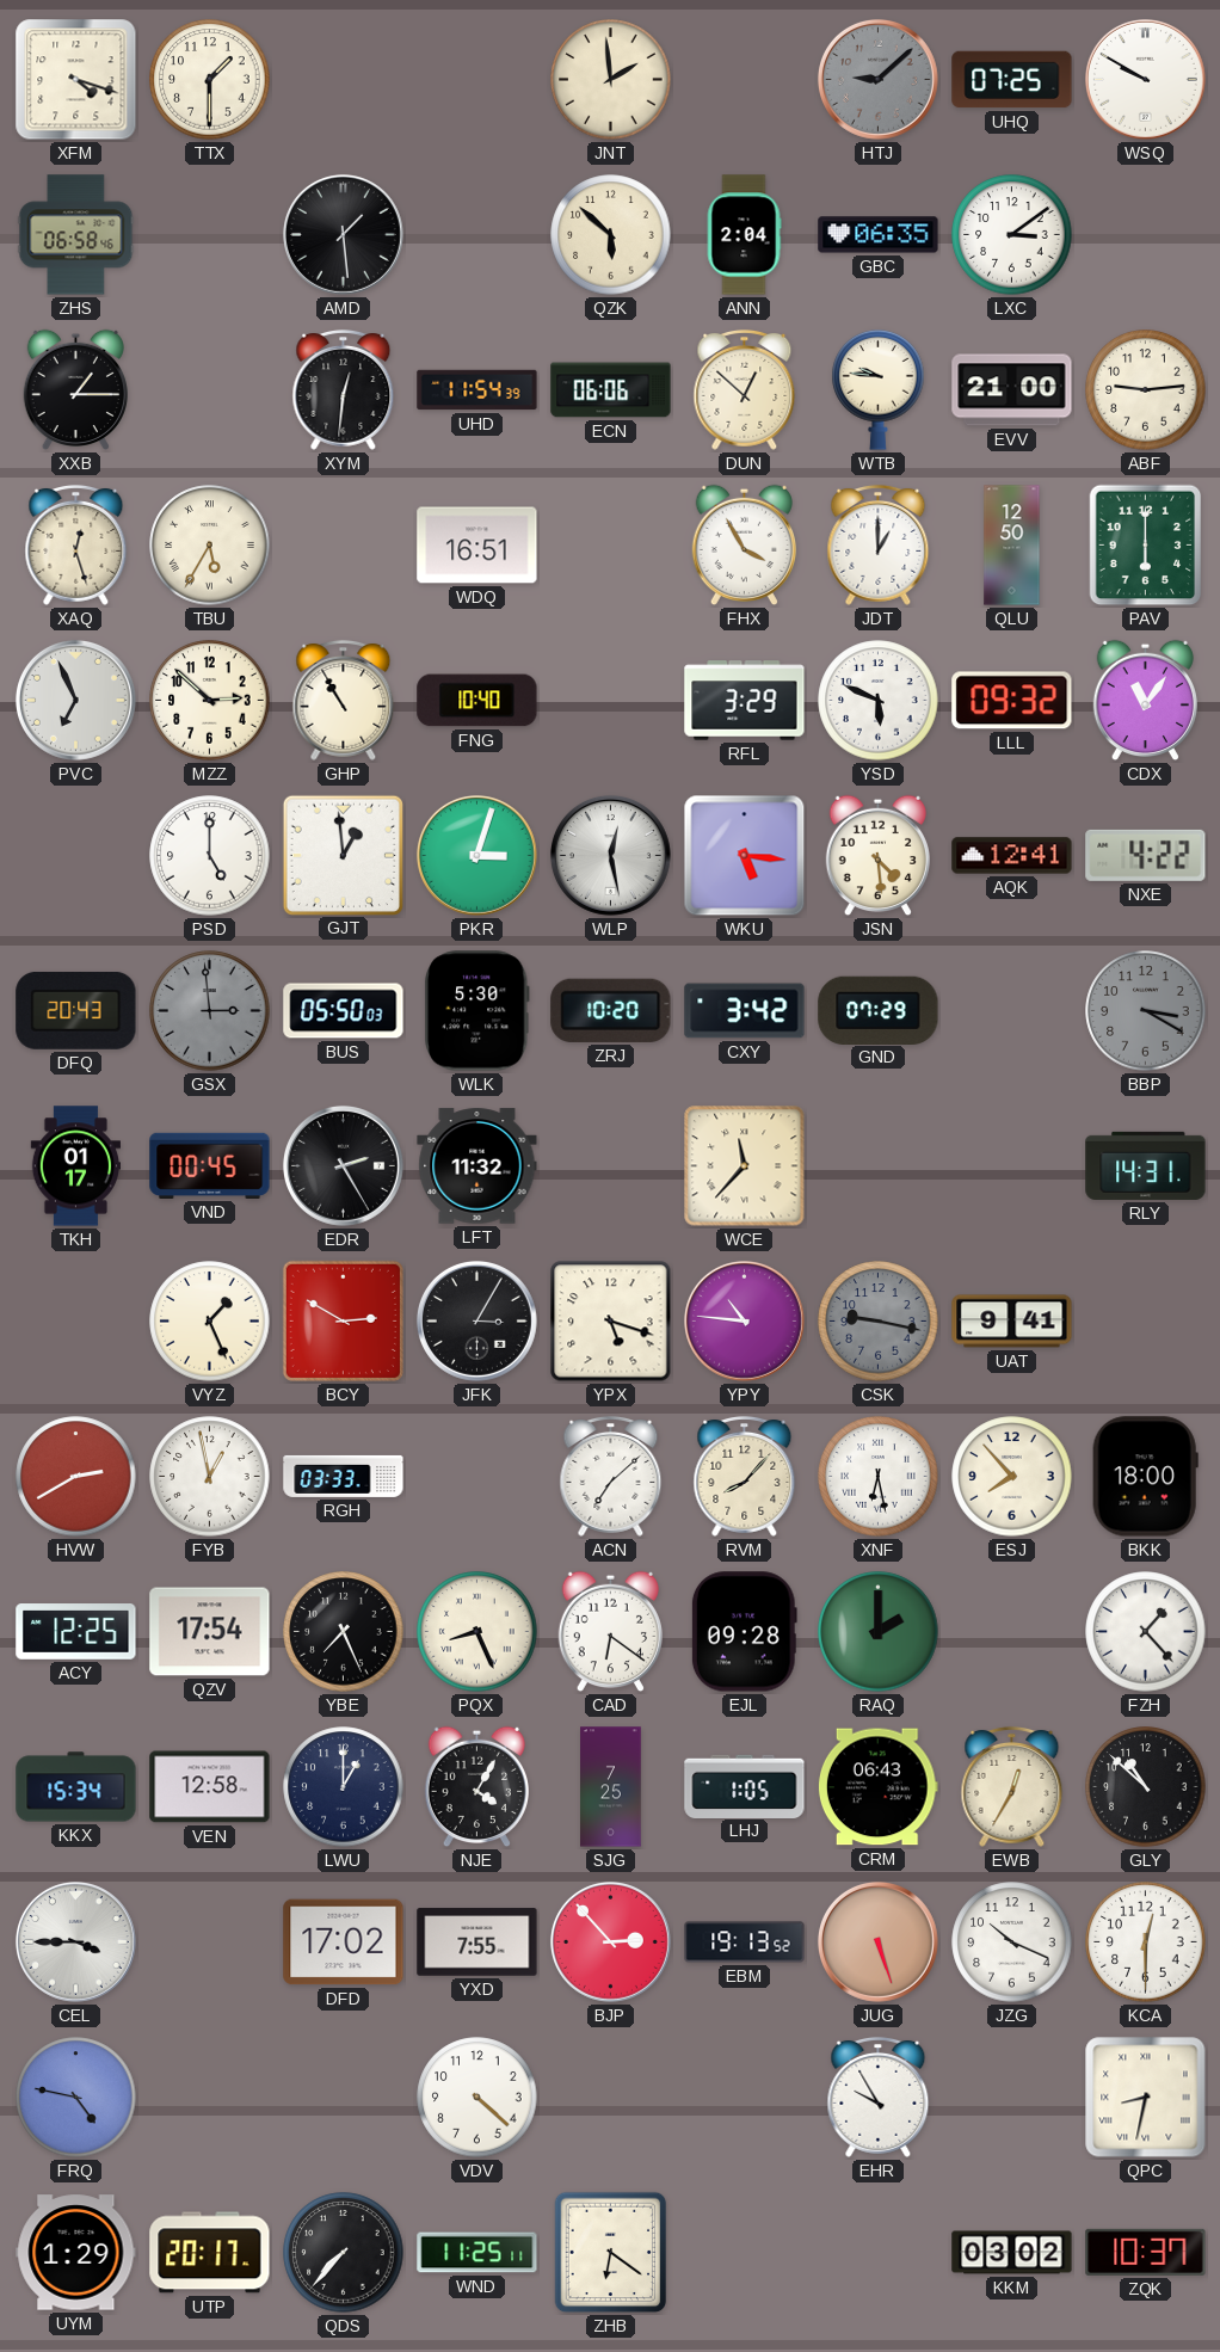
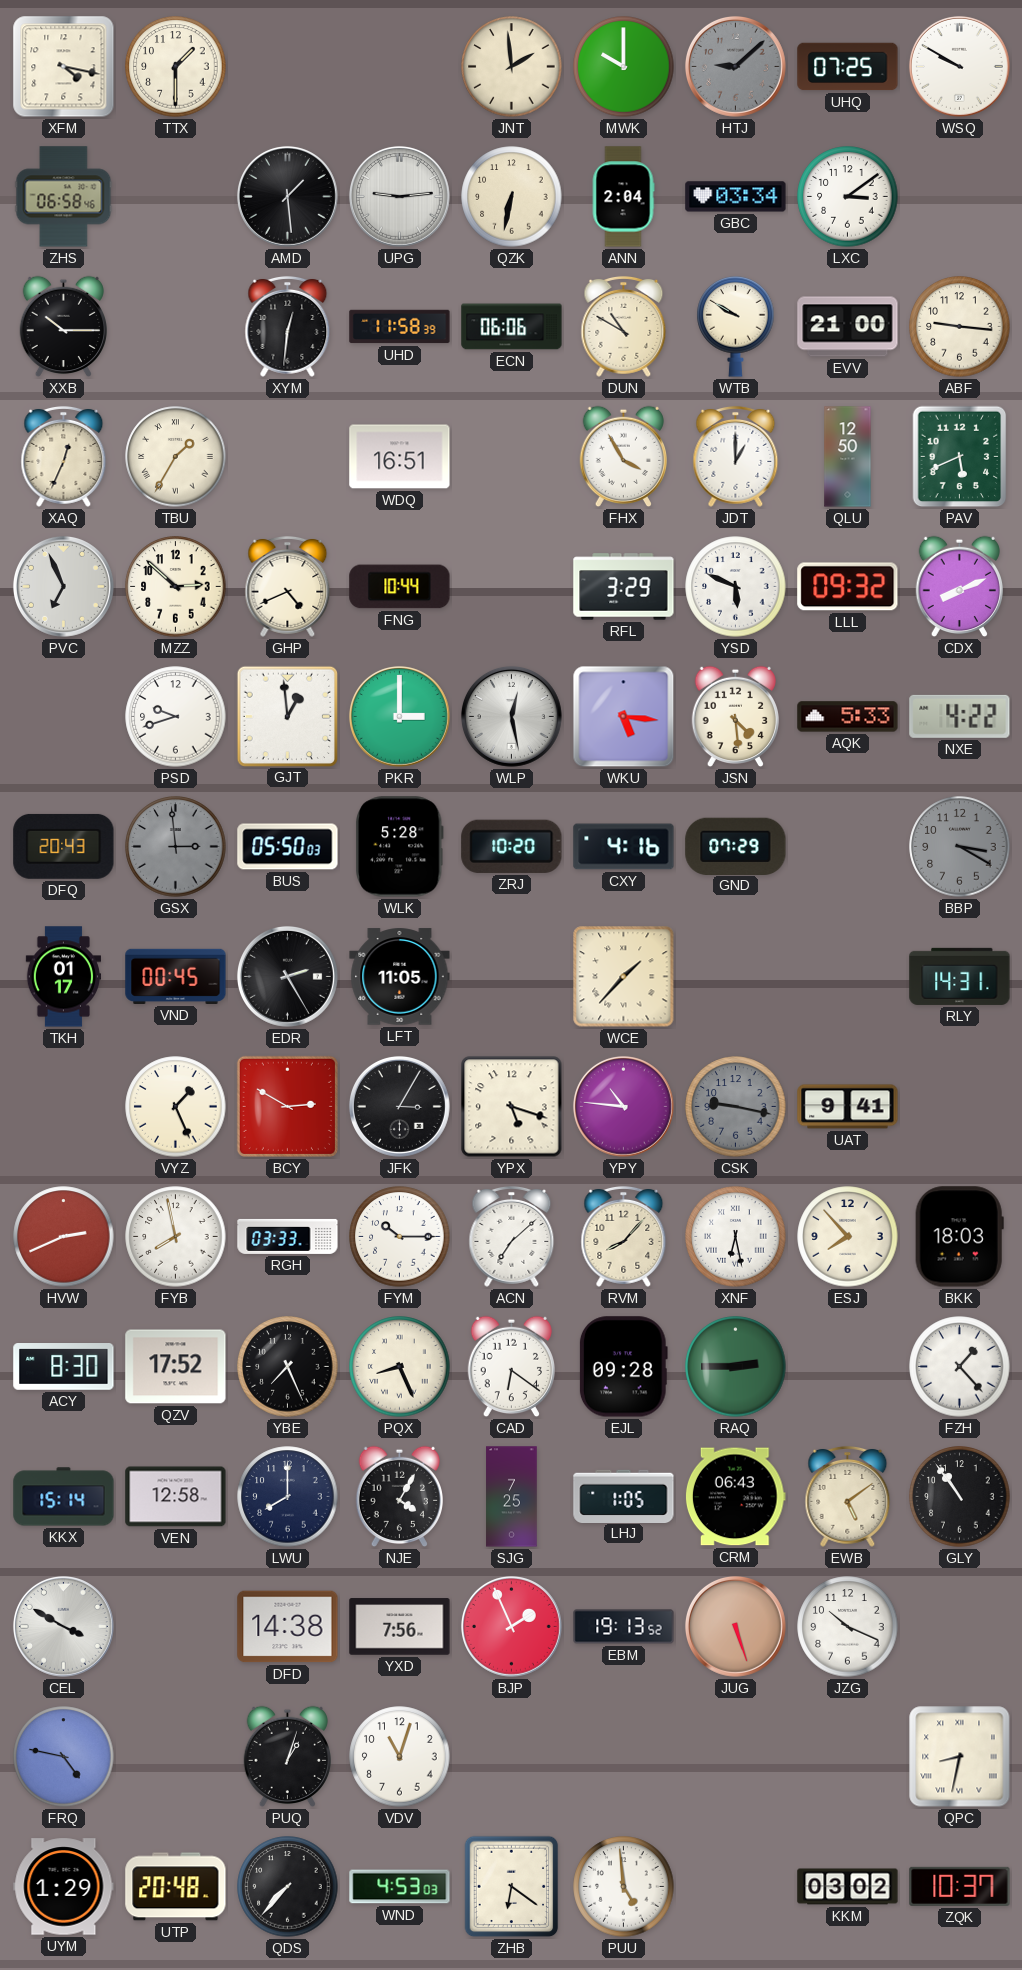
XFM: 4:18 -> 4:17 (64, 67)
MWK: none -> 10:00 (624, 67)
UPG: none -> 9:14 (399, 196)
QZK: 5:52 -> 6:32 (512, 197)
GBC: 06:35 -> 03:34 (736, 197)
XXB: 1:15 -> 10:15 (63, 327)
UHD: 11:54 -> 11:58 (400, 327)
DUN: 12:52 -> 10:50 (624, 326)
WTB: 9:46 -> 9:50 (736, 326)
ABF: 9:14 -> 9:16 (960, 327)
XAQ: 12:27 -> 12:34 (64, 456)
TBU: 5:35 -> 1:35 (176, 457)
PAV: 6:00 -> 5:41 (960, 457)
GHP: 10:55 -> 4:41 (288, 586)
FNG: 10:40 -> 10:44 (400, 587)
CDX: 11:06 -> 8:11 (959, 587)
PSD: 5:00 -> 9:42 (176, 717)
PKR: 3:03 -> 3:00 (399, 716)
AQK: 12:41 -> 5:33 (848, 717)
WLK: 5:30 -> 5:28 (399, 847)
CXY: 3:42 -> 4:16 (624, 847)
LFT: 11:32 -> 11:05 (400, 977)
WCE: 11:37 -> 1:37 (624, 977)
HVW: 2:40 -> 2:41 (64, 1237)
FYB: 12:58 -> 7:58 (176, 1237)
FYM: none -> 10:15 (400, 1237)
BKK: 18:00 -> 18:03 (959, 1237)
ACY: 12:25 -> 8:30 (64, 1367)
QZV: 17:54 -> 17:52 (176, 1367)
RAQ: 2:00 -> 2:45 (736, 1367)
KKX: 15:34 -> 15:14 (64, 1497)
LWU: 1:00 -> 8:00 (288, 1497)
EWB: 12:35 -> 5:09 (848, 1496)
GLY: 10:52 -> 10:54 (960, 1497)
CEL: 3:45 -> 3:50 (63, 1626)
DFD: 17:02 -> 14:38 (288, 1627)
YXD: 7:55 -> 7:56 (400, 1627)
BJP: 2:53 -> 1:56 (511, 1626)
KCA: 12:30 -> none (1146, 1942)
PUQ: none -> 1:03 (287, 1757)
VDV: 4:22 -> 11:03 (400, 1757)
EHR: 9:55 -> none (879, 2097)
UTP: 20:17 -> 20:48 (176, 1887)
WND: 11:25 -> 4:53 (400, 1887)
PUU: none -> 4:59 (624, 1887)
